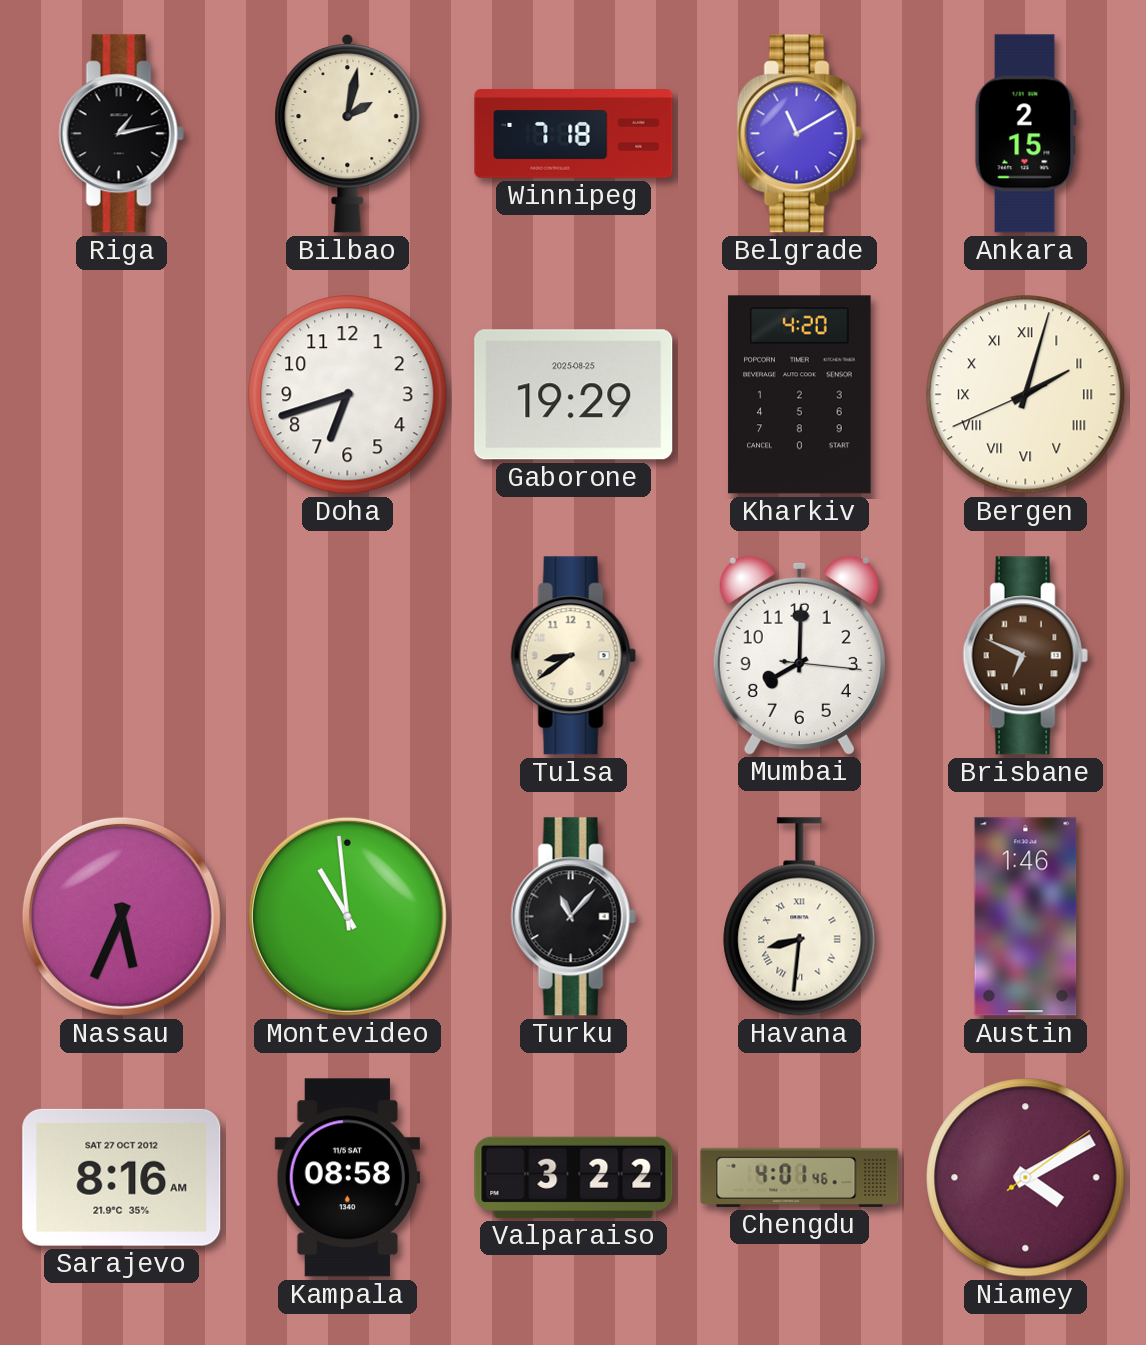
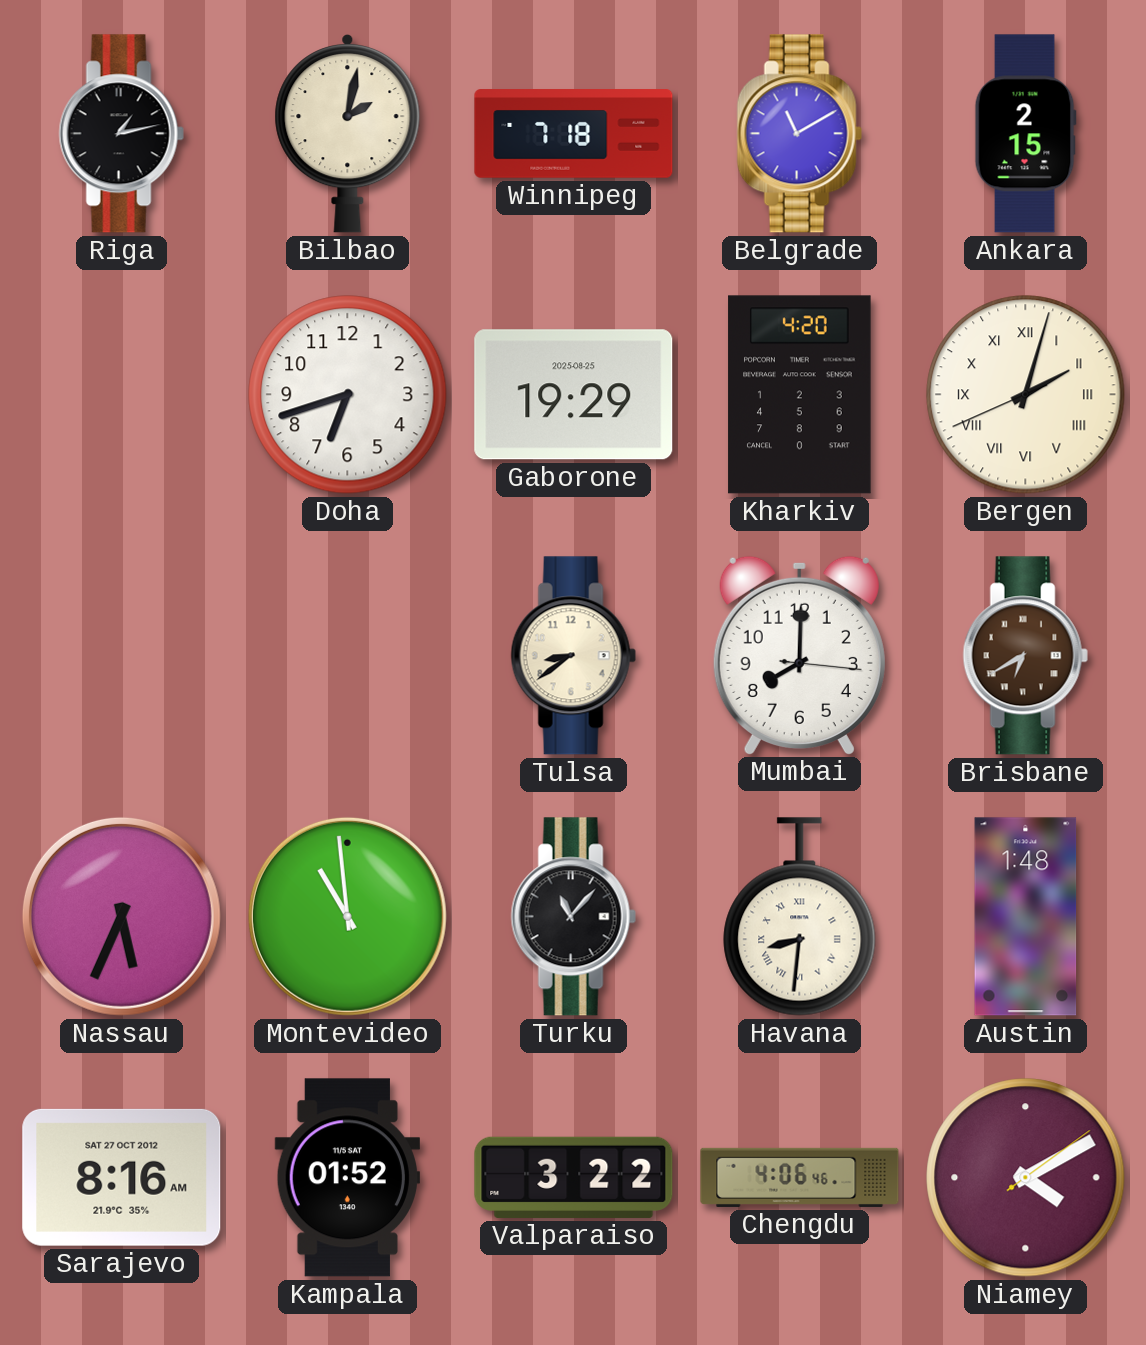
Brisbane: 6:49 -> 6:40 (1025, 656)
Austin: 1:46 -> 1:48 (1026, 917)
Kampala: 08:58 -> 01:52 (347, 1178)
Chengdu: 4:01 -> 4:06 (800, 1177)
